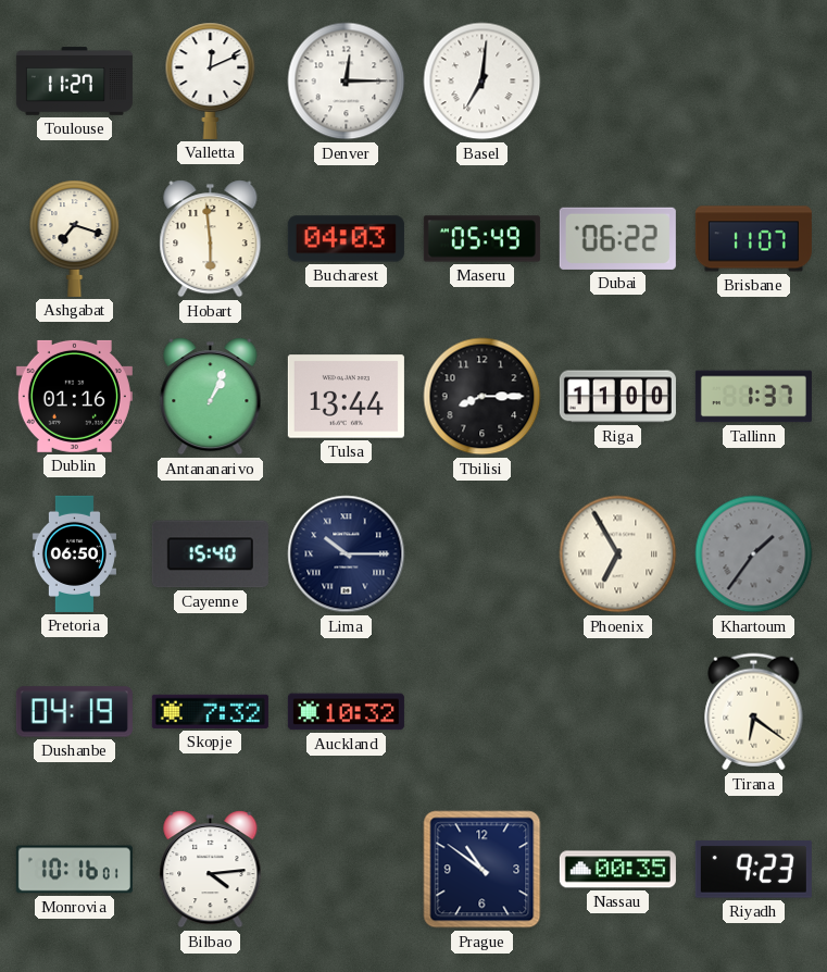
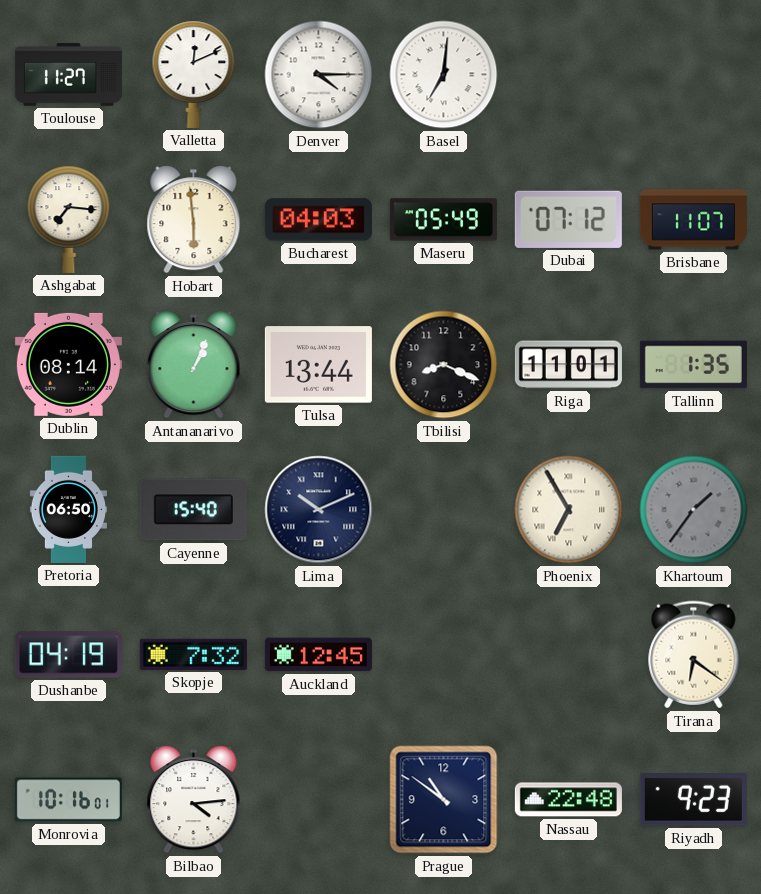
Denver: 12:15 -> 4:15 (319, 75)
Ashgabat: 7:18 -> 7:16 (69, 219)
Dubai: 06:22 -> 07:12 (568, 219)
Dublin: 01:16 -> 08:14 (68, 364)
Tbilisi: 8:15 -> 8:19 (444, 365)
Riga: 11:00 -> 11:01 (568, 365)
Tallinn: 1:37 -> 1:35 (693, 365)
Lima: 10:15 -> 10:11 (319, 510)
Auckland: 10:32 -> 12:45 (318, 655)
Nassau: 00:35 -> 22:48 (568, 800)
